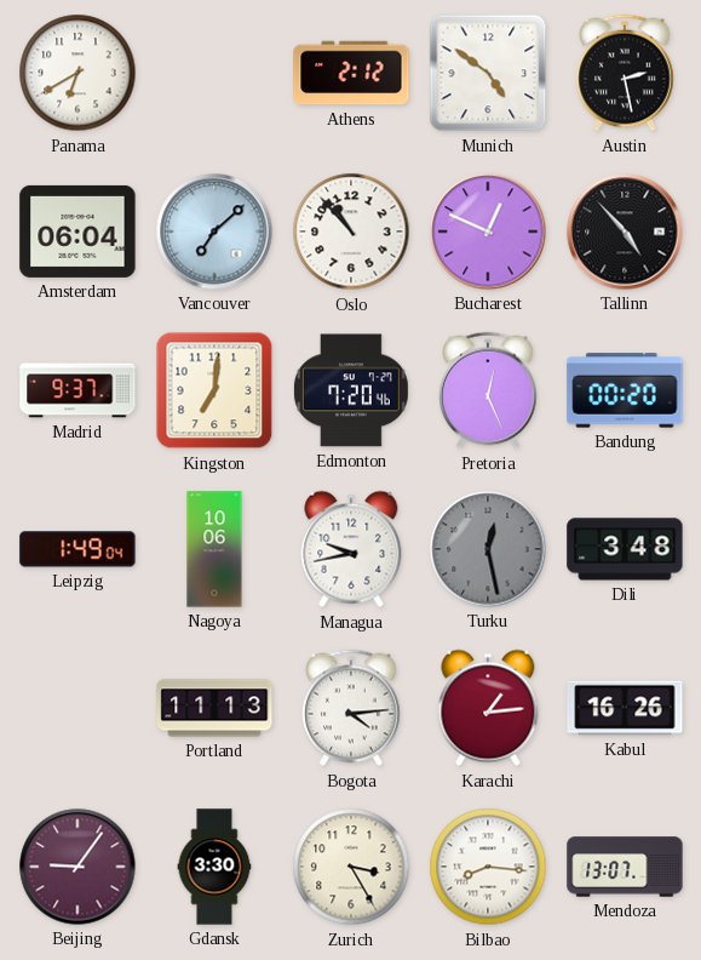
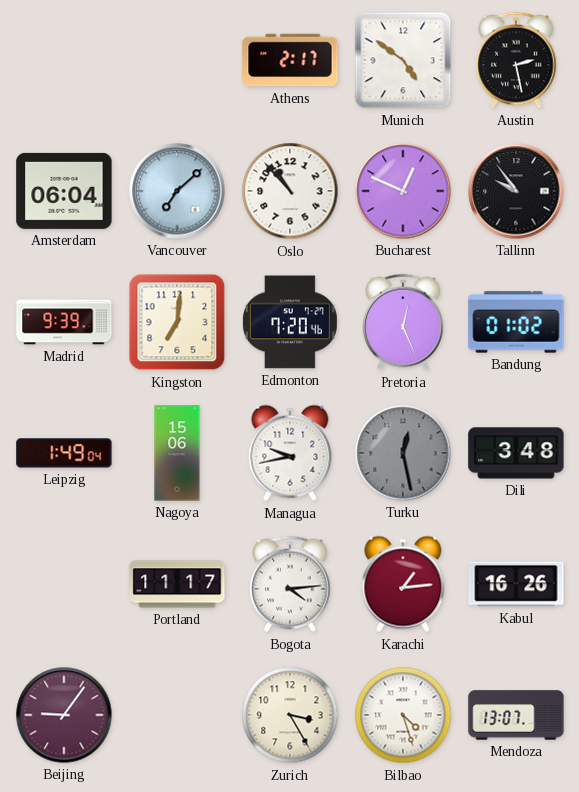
Panama: 6:40 -> none (77, 73)
Athens: 2:12 -> 2:17 (290, 60)
Tallinn: 4:53 -> 9:54 (516, 191)
Madrid: 9:37 -> 9:39 (64, 322)
Bandung: 00:20 -> 01:02 (516, 322)
Nagoya: 10:06 -> 15:06 (177, 453)
Portland: 11:13 -> 11:17 (177, 584)
Gdansk: 3:30 -> none (214, 867)
Bilbao: 8:16 -> 4:27 (403, 715)
